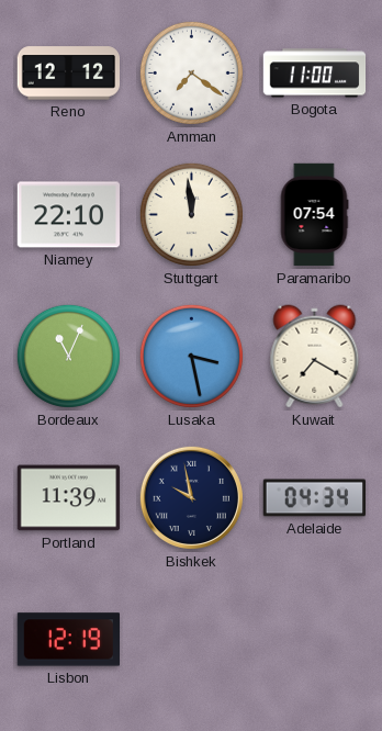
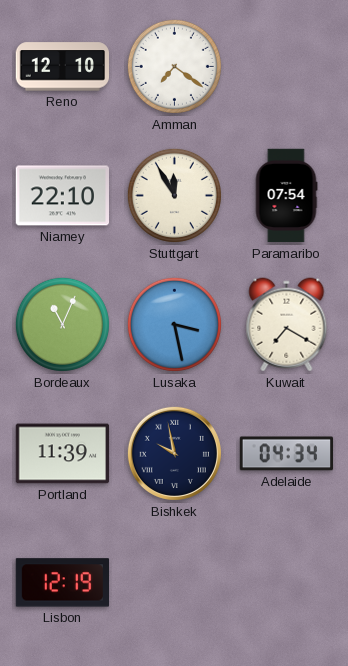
Reno: 12:12 -> 12:10 (62, 67)
Bogota: 11:00 -> none (315, 74)
Stuttgart: 11:59 -> 11:55 (174, 195)
